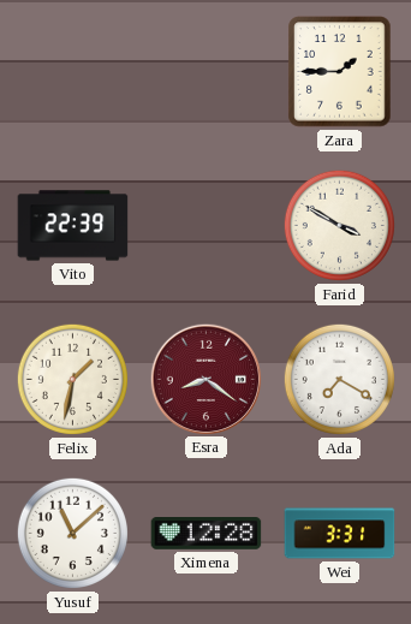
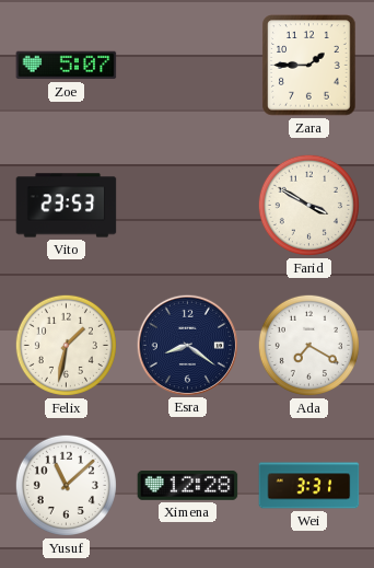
Zoe: none -> 5:07 (67, 66)
Vito: 22:39 -> 23:53 (67, 206)
Esra dial: burgundy -> navy (187, 345)
